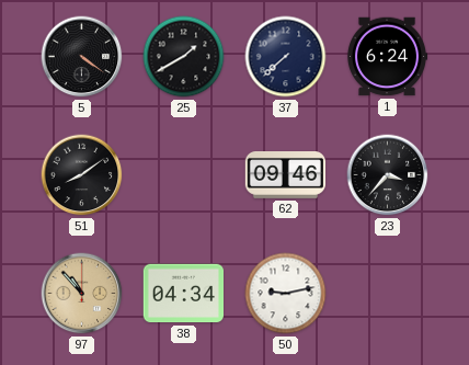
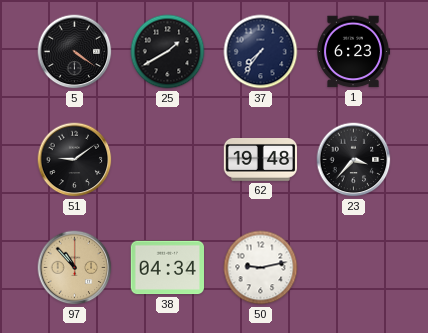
37: 7:38 -> 7:36 (261, 52)
1: 6:24 -> 6:23 (353, 52)
51: 8:09 -> 9:09 (75, 160)
62: 09:46 -> 19:48 (261, 160)
